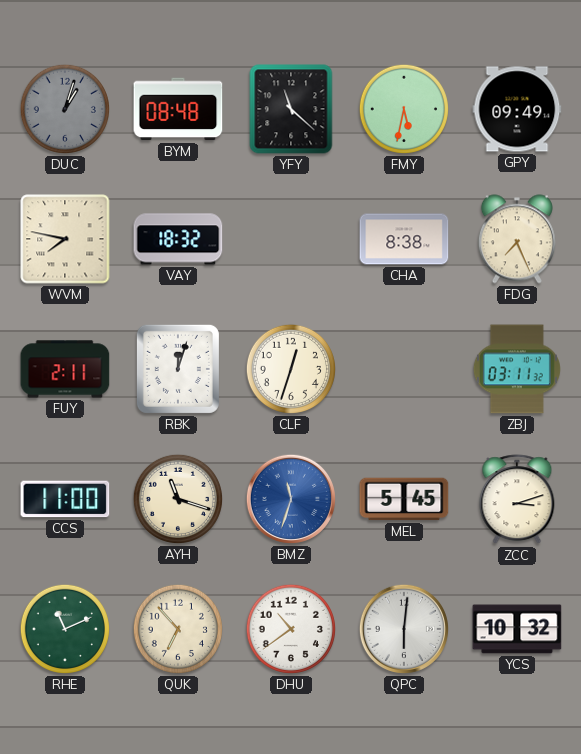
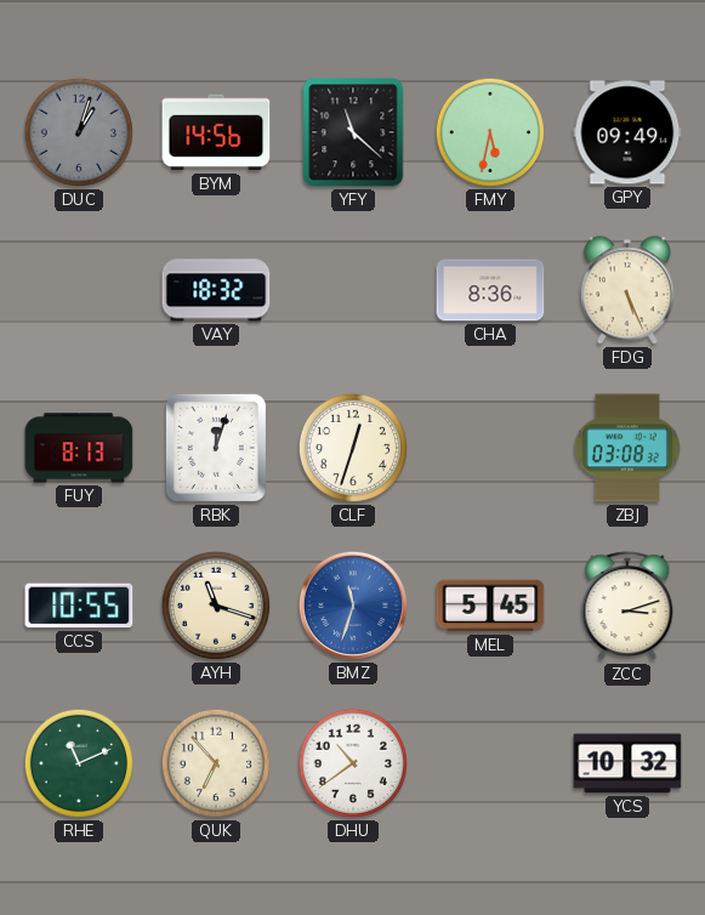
BYM: 08:48 -> 14:56 (216, 132)
WVM: 7:47 -> none (65, 239)
CHA: 8:38 -> 8:36 (490, 290)
FDG: 7:26 -> 5:26 (627, 290)
FUY: 2:11 -> 8:13 (79, 448)
ZBJ: 03:11 -> 03:08 (627, 448)
CCS: 11:00 -> 10:55 (79, 606)
QPC: 6:01 -> none (404, 629)
